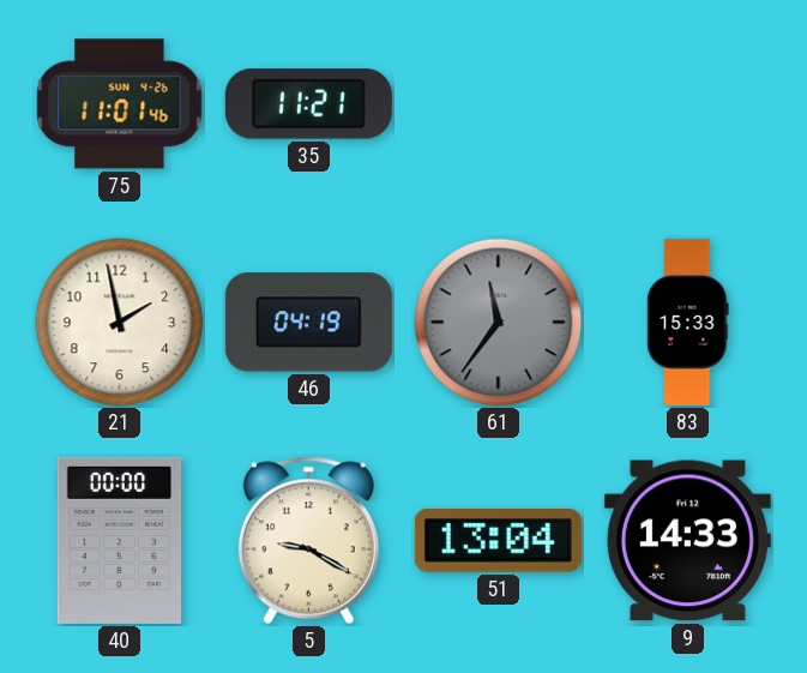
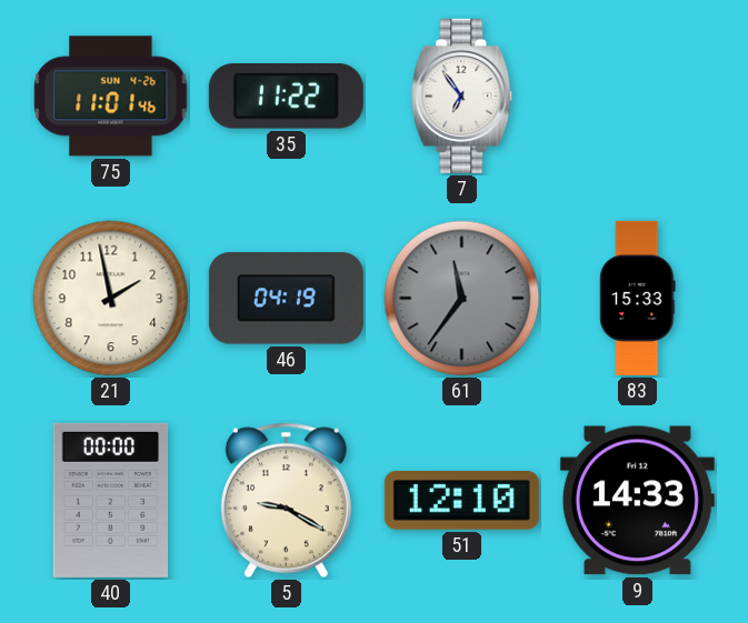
35: 11:21 -> 11:22 (286, 97)
7: none -> 6:54 (462, 96)
51: 13:04 -> 12:10 (461, 500)
